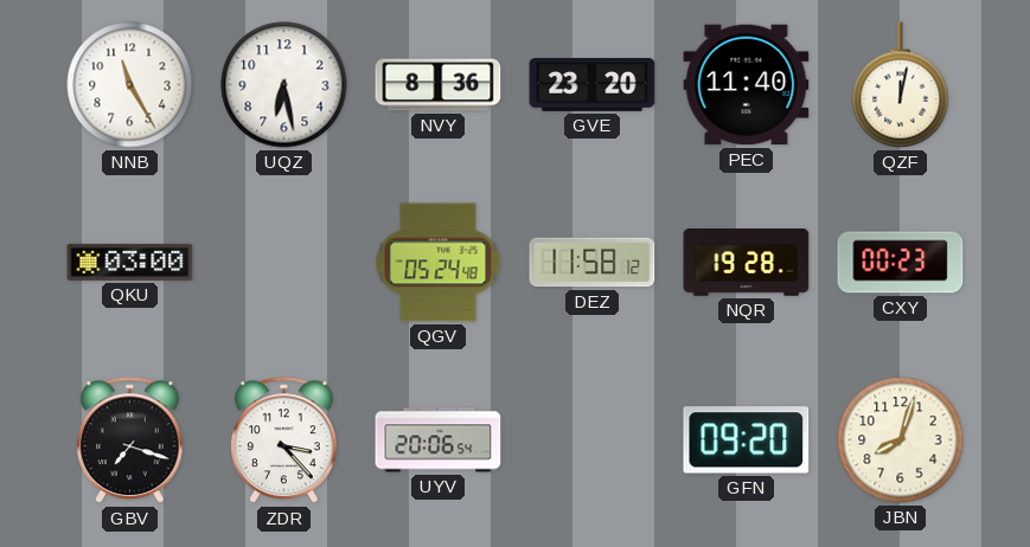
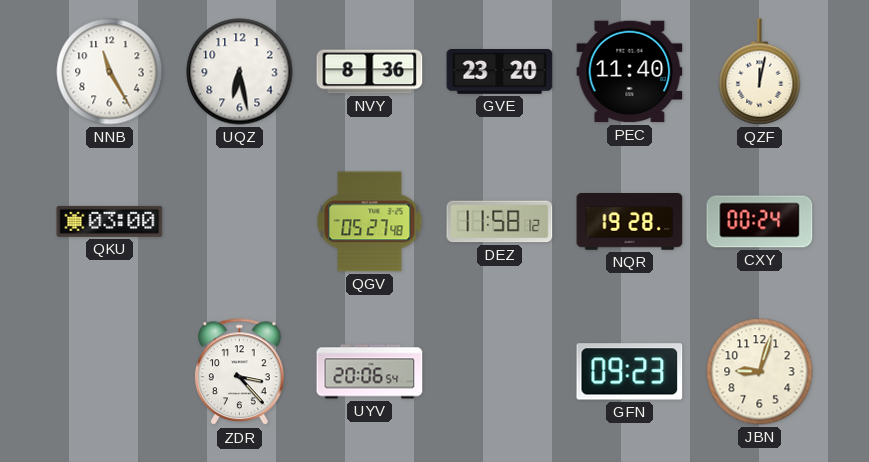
QGV: 05:24 -> 05:27 (370, 222)
CXY: 00:23 -> 00:24 (760, 222)
GBV: 7:18 -> none (130, 440)
GFN: 09:20 -> 09:23 (630, 372)
JBN: 8:03 -> 9:03 (760, 372)
